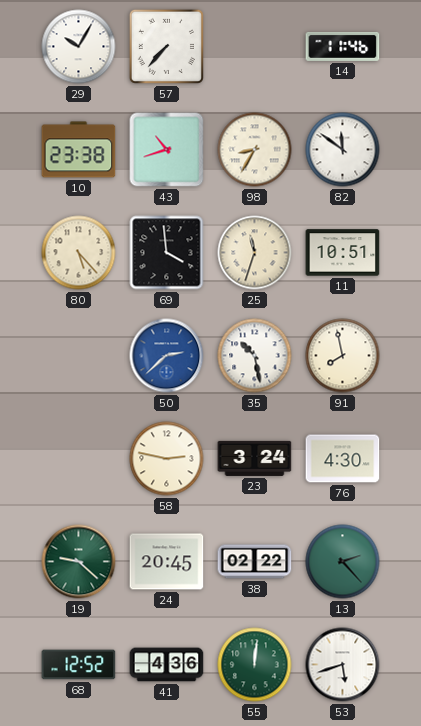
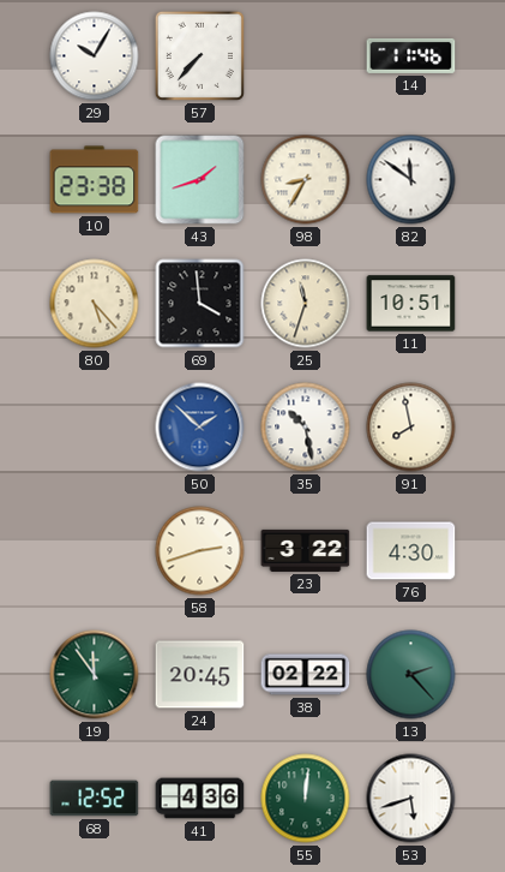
43: 10:42 -> 1:42 (200, 180)
50: 2:38 -> 1:52 (200, 428)
58: 2:47 -> 2:42 (200, 551)
23: 3:24 -> 3:22 (306, 550)
19: 9:22 -> 11:54 (95, 675)
